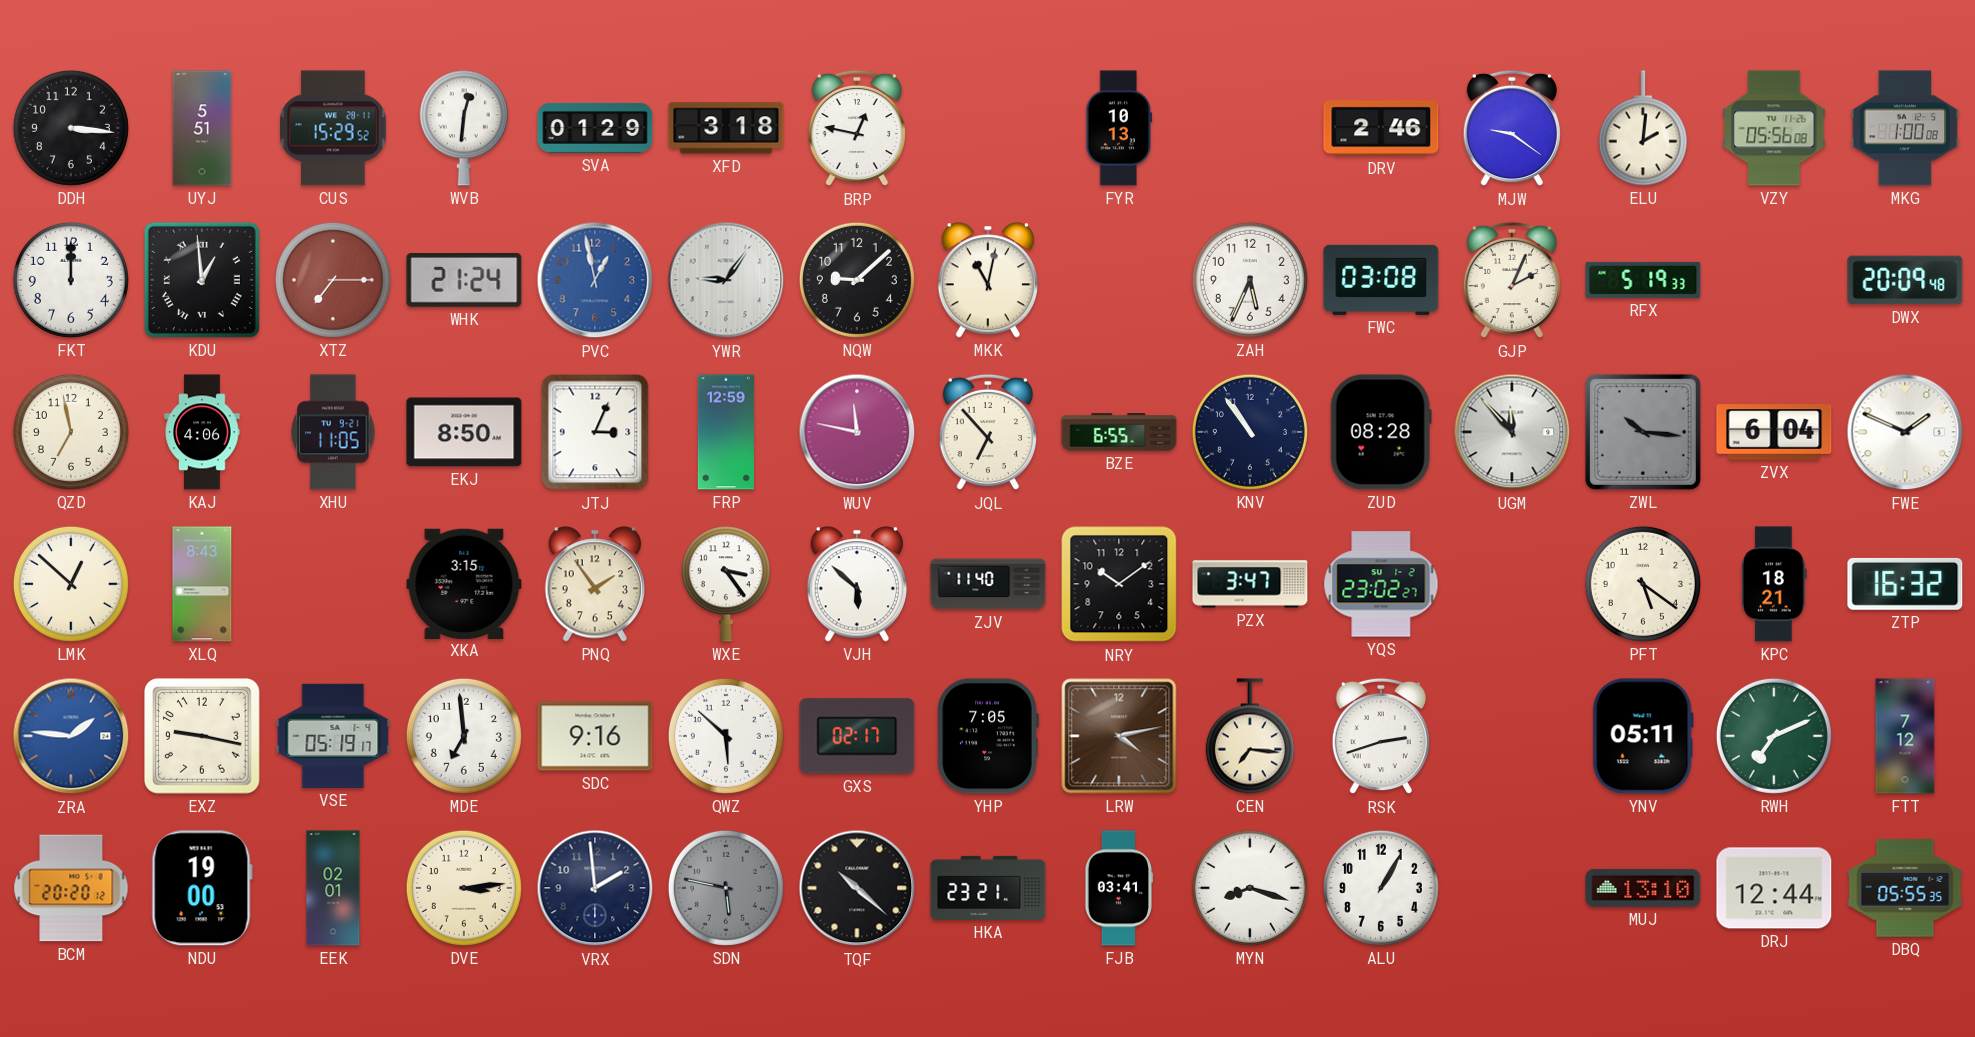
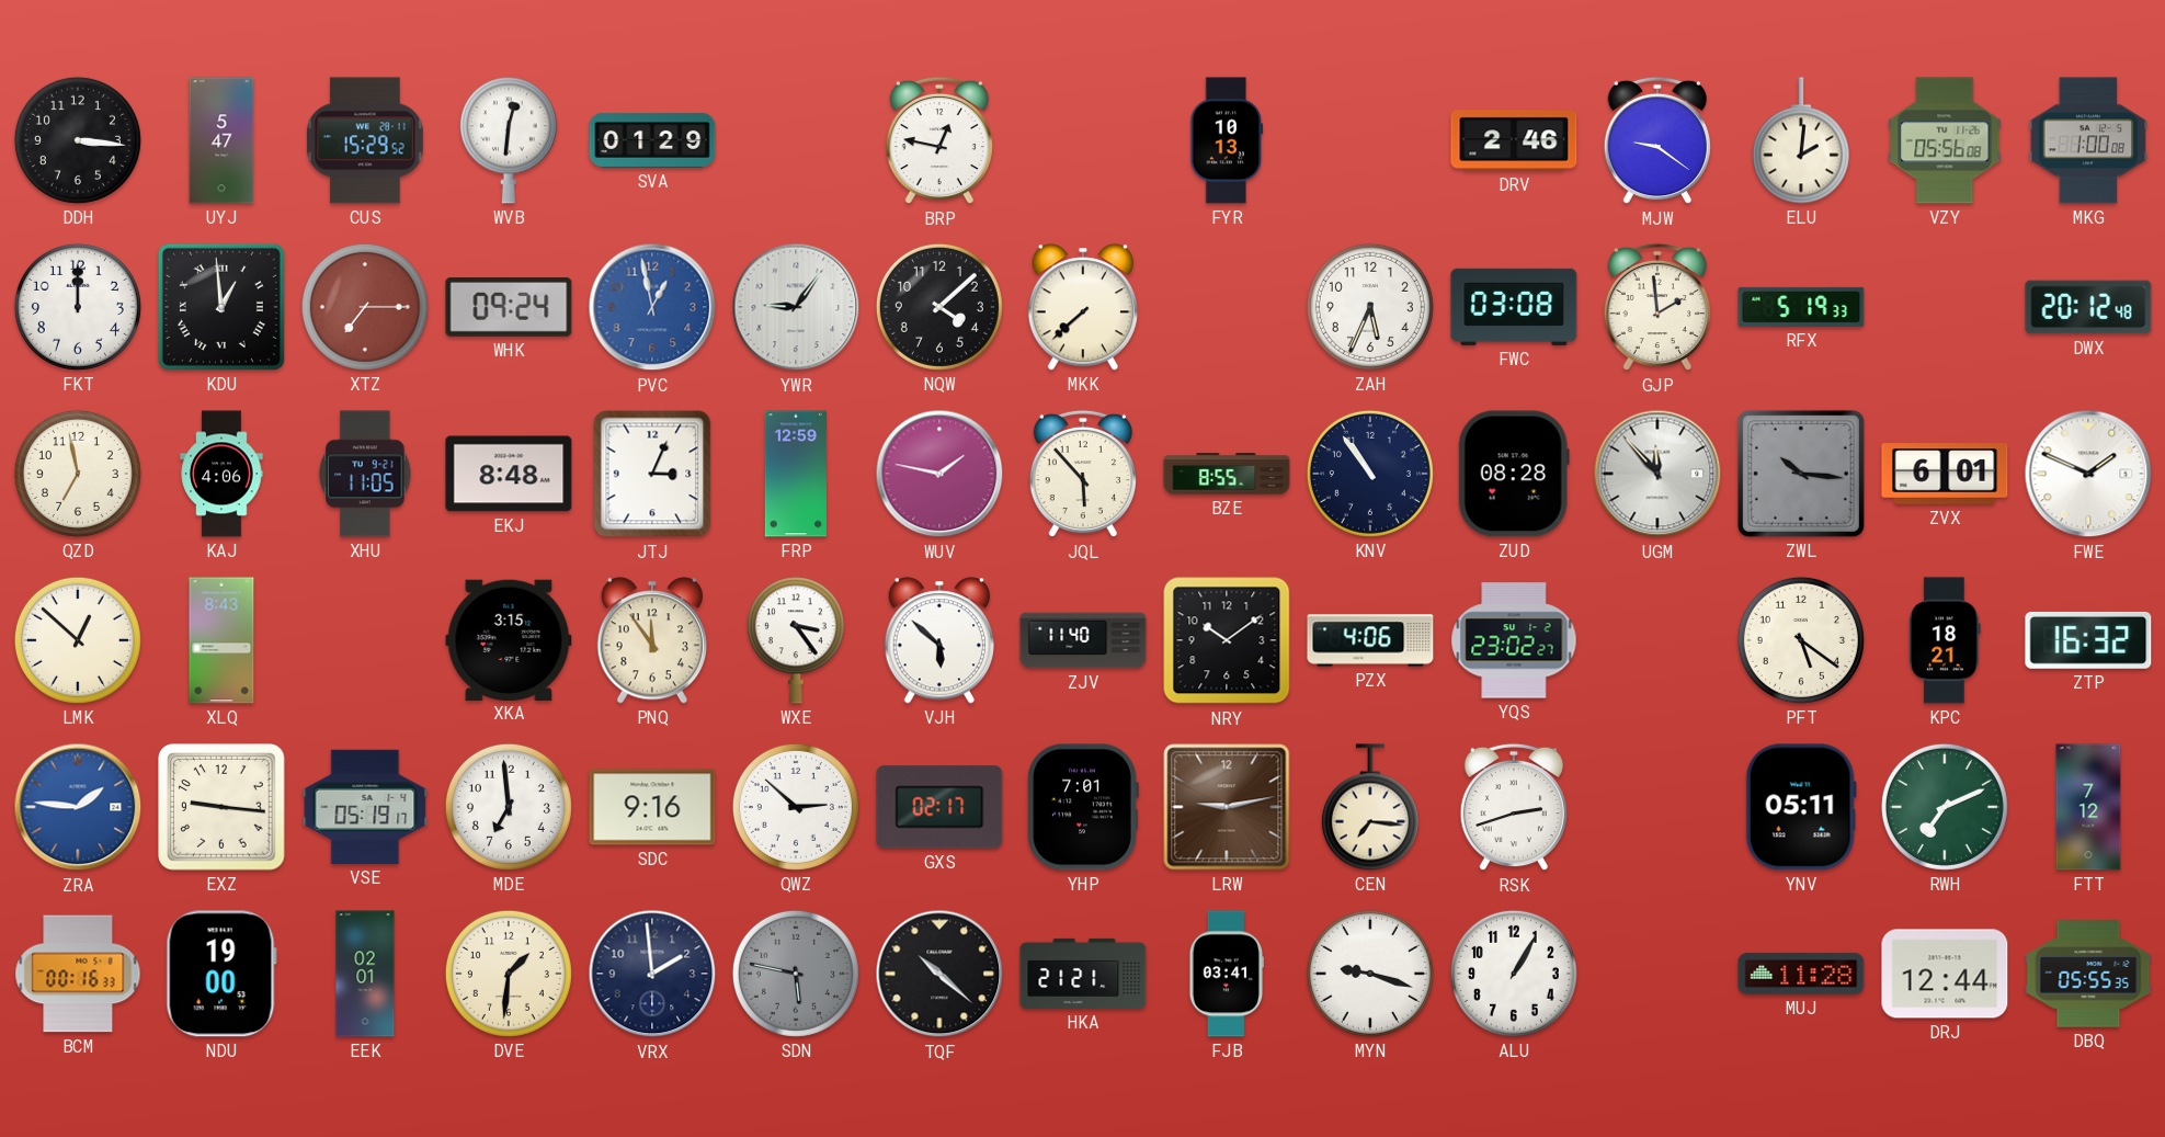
UYJ: 5:51 -> 5:47 (221, 140)
XFD: 3:18 -> none (726, 128)
WHK: 21:24 -> 09:24 (509, 308)
NQW: 9:08 -> 4:08 (939, 307)
MKK: 11:02 -> 7:38 (1082, 307)
GJP: 2:04 -> 1:59 (1657, 307)
DWX: 20:09 -> 20:12 (2088, 307)
EKJ: 8:50 -> 8:48 (509, 474)
WUV: 11:47 -> 1:47 (939, 474)
JQL: 6:53 -> 5:53 (1083, 474)
BZE: 6:55 -> 8:55 (1227, 474)
ZVX: 6:04 -> 6:01 (1945, 474)
PNQ: 1:54 -> 11:54 (651, 640)
PZX: 3:47 -> 4:06 (1370, 640)
EXZ: 9:17 -> 9:16 (221, 807)
QWZ: 5:52 -> 2:52 (796, 807)
YHP: 7:05 -> 7:01 (1083, 807)
LRW: 4:13 -> 9:13 (1227, 807)
BCM: 20:20 -> 00:16 (78, 974)
DVE: 3:14 -> 1:31 (509, 974)
HKA: 23:21 -> 21:21 (1083, 974)
MYN: 8:18 -> 9:18 (1370, 974)
MUJ: 13:10 -> 11:28 (1801, 974)
